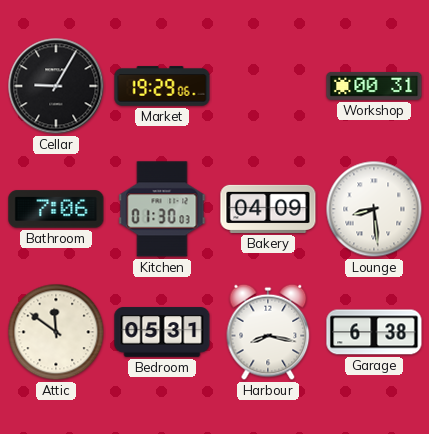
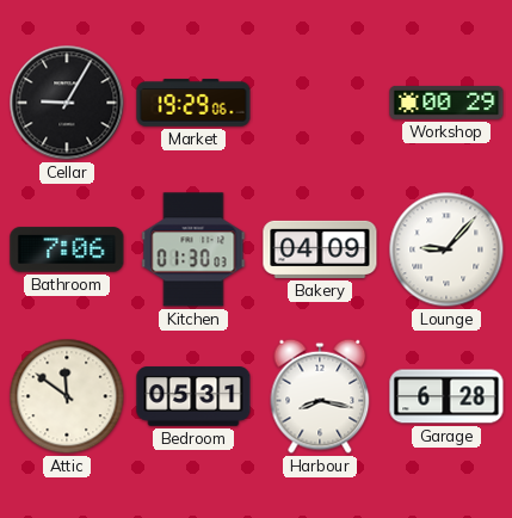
Workshop: 00:31 -> 00:29 (446, 103)
Lounge: 8:29 -> 9:07 (446, 249)
Garage: 6:38 -> 6:28 (446, 396)
